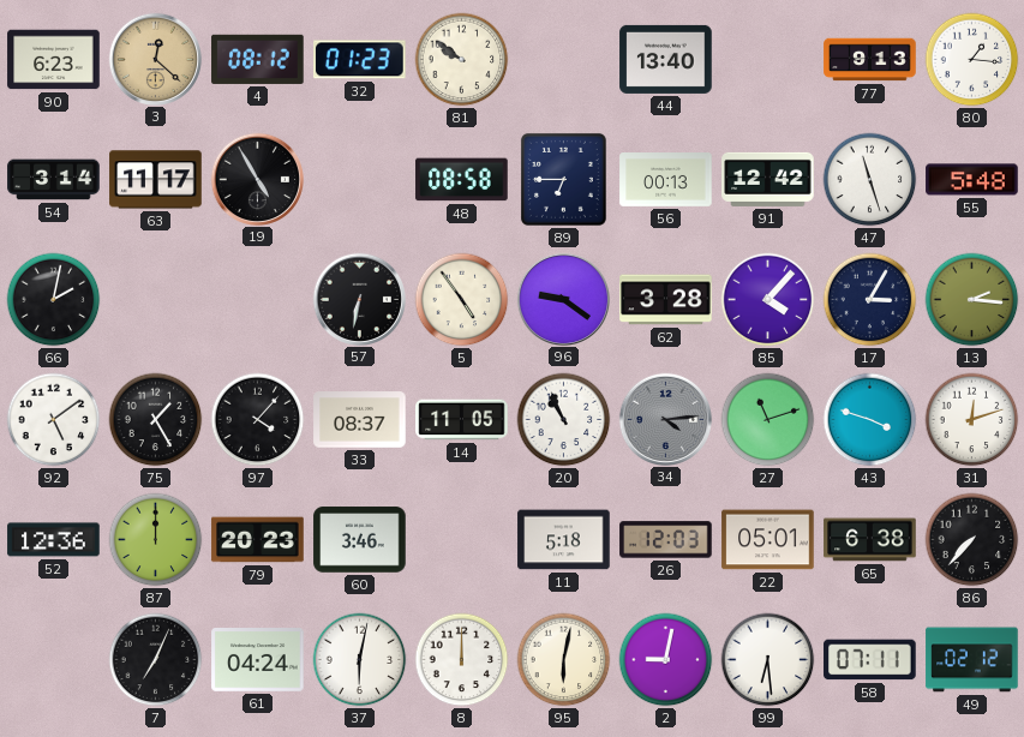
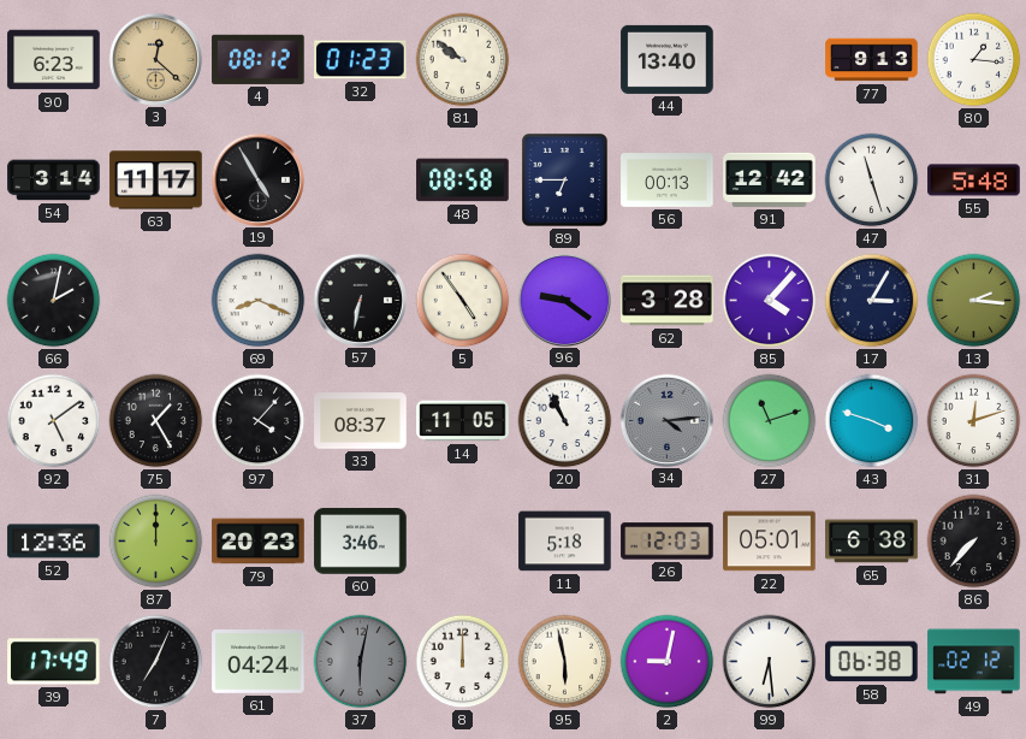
69: none -> 8:19 (259, 301)
39: none -> 17:49 (54, 662)
37 dial: white -> grey (361, 662)
95: 6:02 -> 5:58 (565, 662)
58: 07:11 -> 06:38 (872, 662)
